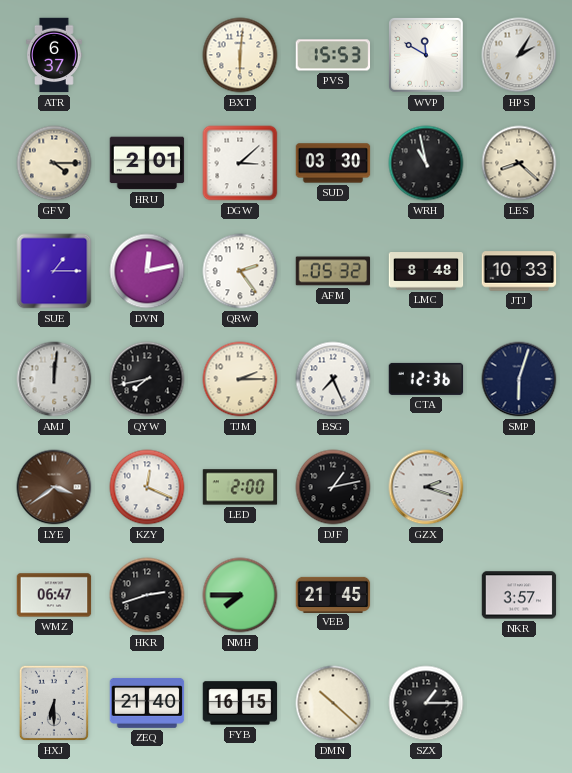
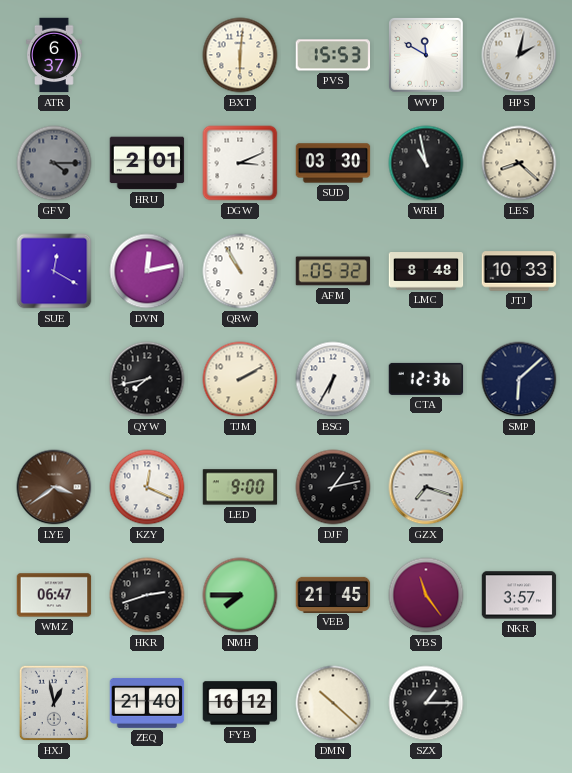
HPS: 2:05 -> 2:02 (519, 55)
GFV dial: cream -> grey (54, 163)
DGW: 3:08 -> 3:11 (240, 163)
SUE: 1:15 -> 12:20 (54, 271)
QRW: 2:24 -> 10:55 (240, 271)
AMJ: 12:01 -> none (54, 379)
TJM: 2:15 -> 2:10 (240, 379)
BSG: 7:26 -> 6:35 (333, 379)
SMP: 6:03 -> 6:08 (519, 379)
LED: 2:00 -> 9:00 (240, 487)
GZX: 2:18 -> 7:18 (426, 487)
YBS: none -> 11:24 (426, 595)
HXJ: 6:30 -> 12:58 (54, 703)
FYB: 16:15 -> 16:12 (240, 703)
